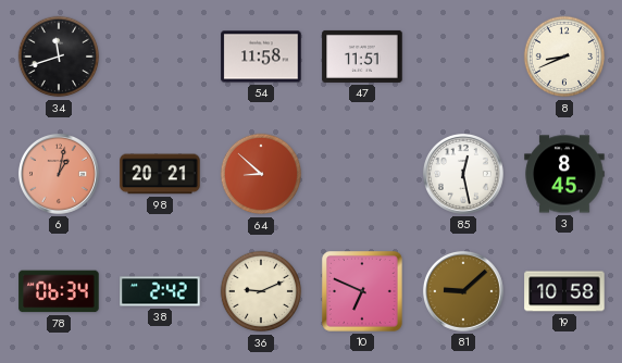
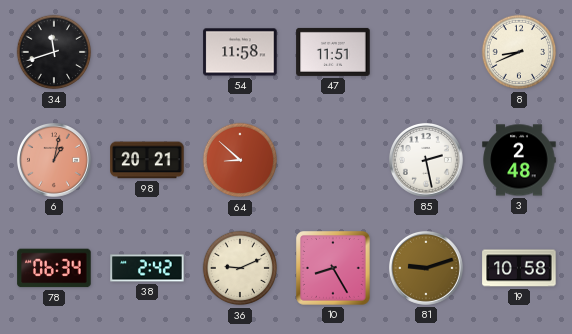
85: 12:28 -> 2:28 (426, 160)
3: 8:45 -> 2:48 (519, 160)
10: 6:49 -> 8:25 (334, 269)
81: 9:08 -> 9:12 (426, 268)
